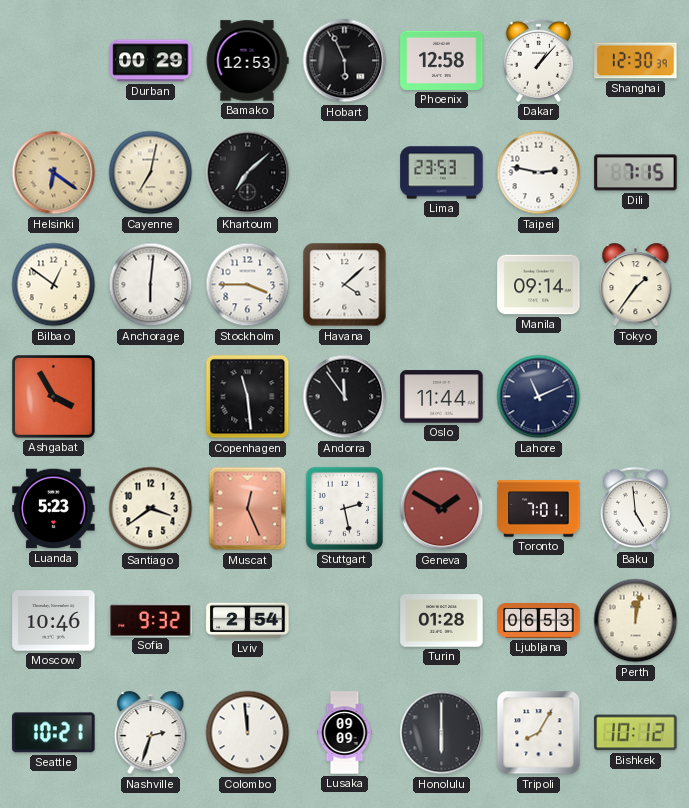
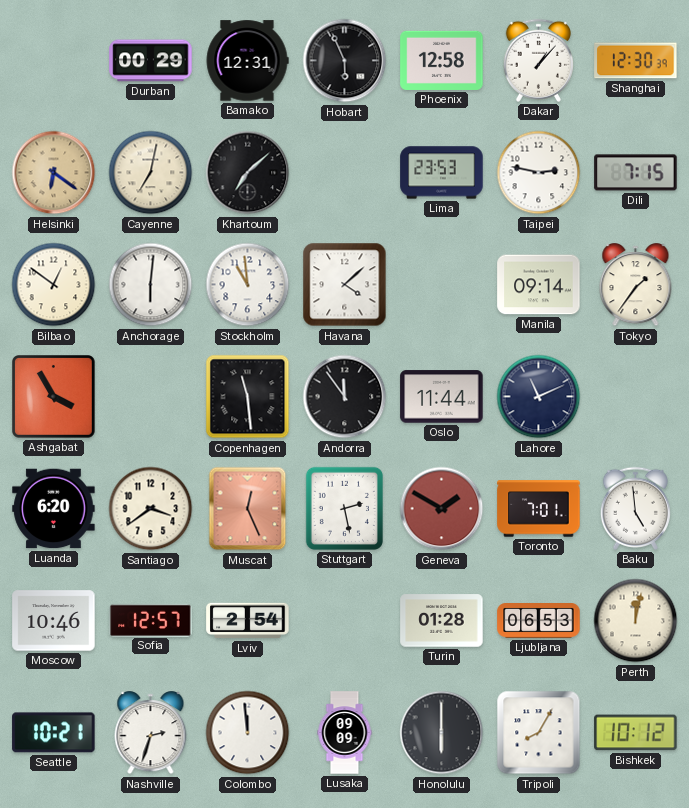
Bamako: 12:53 -> 12:31 (247, 61)
Stockholm: 3:45 -> 10:59 (248, 285)
Luanda: 5:23 -> 6:20 (54, 509)
Sofia: 9:32 -> 12:57 (151, 620)
